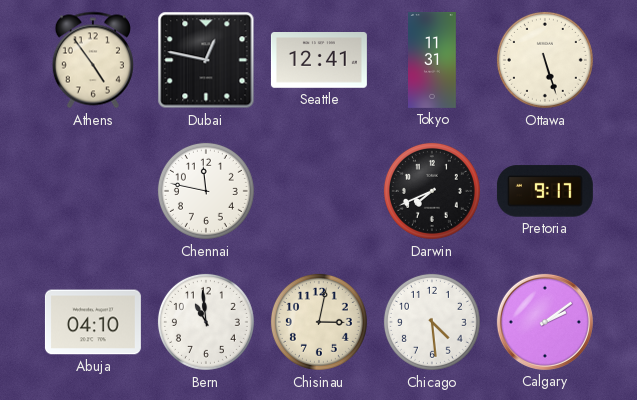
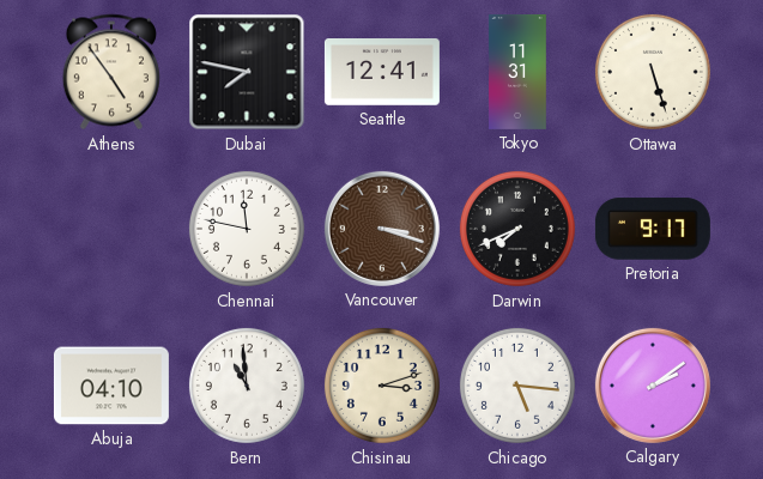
Dubai: 12:47 -> 7:47 (247, 72)
Vancouver: none -> 3:18 (382, 229)
Chisinau: 3:02 -> 3:12 (382, 386)
Chicago: 4:29 -> 5:16 (517, 386)
